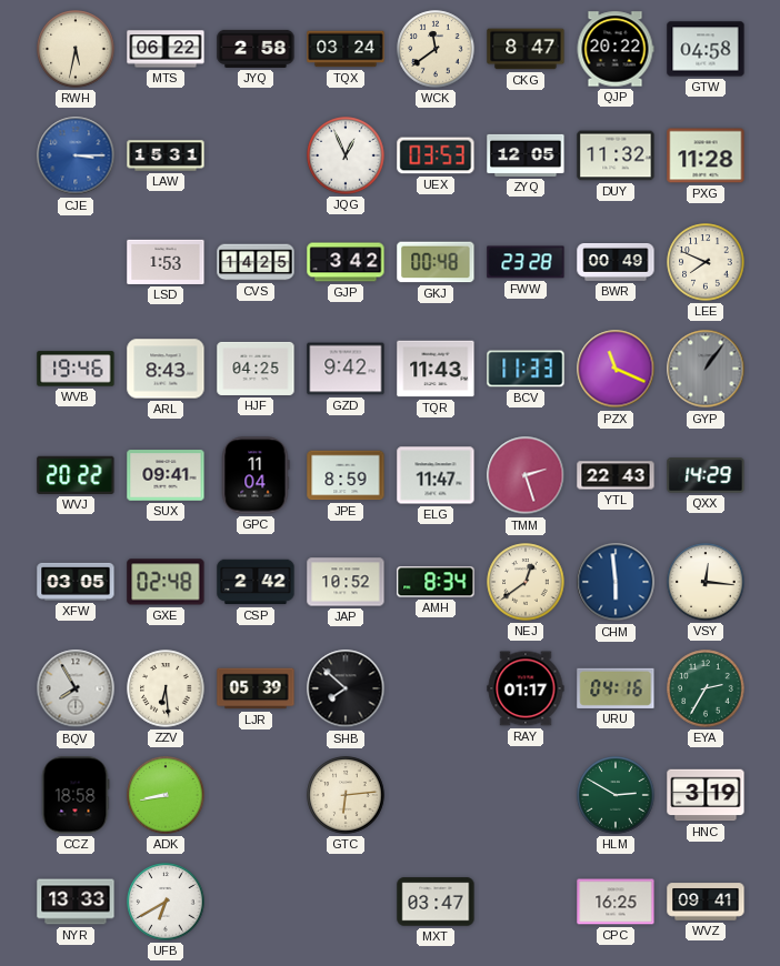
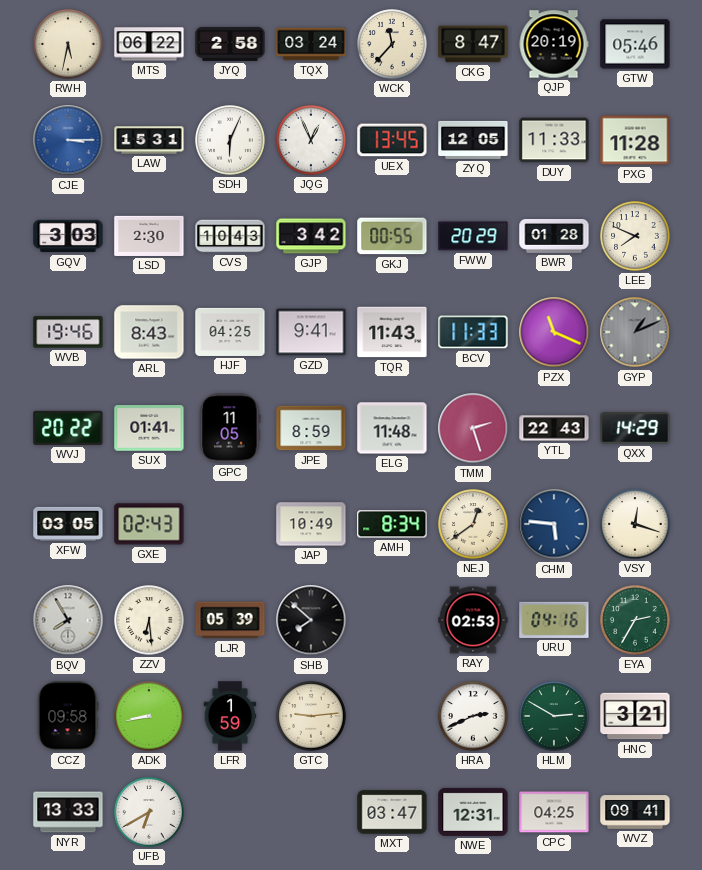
WCK: 11:39 -> 11:37 (392, 44)
QJP: 20:22 -> 20:19 (554, 44)
GTW: 04:58 -> 05:46 (635, 44)
SDH: none -> 6:04 (230, 140)
UEX: 03:53 -> 13:45 (392, 140)
DUY: 11:32 -> 11:33 (554, 140)
GQV: none -> 3:03 (68, 236)
LSD: 1:53 -> 2:30 (149, 236)
CVS: 14:25 -> 10:43 (230, 236)
GKJ: 00:48 -> 00:55 (392, 236)
FWW: 23:28 -> 20:29 (473, 236)
BWR: 00:49 -> 01:28 (554, 237)
GZD: 9:42 -> 9:41 (311, 332)
GYP: 1:06 -> 1:11 (635, 332)
SUX: 09:41 -> 01:41 (149, 428)
GPC: 11:04 -> 11:05 (230, 428)
ELG: 11:47 -> 11:48 (392, 428)
GXE: 02:48 -> 02:43 (149, 524)
CSP: 2:42 -> none (256, 582)
JAP: 10:52 -> 10:49 (311, 524)
CHM: 5:59 -> 5:46 (554, 524)
VSY: 12:16 -> 12:18 (635, 524)
RAY: 01:17 -> 02:53 (473, 620)
CCZ: 18:58 -> 09:58 (68, 716)
LFR: none -> 1:59 (230, 716)
GTC: 6:14 -> 9:14 (311, 716)
HRA: none -> 2:41 (473, 716)
HNC: 3:19 -> 3:21 (635, 716)
NWE: none -> 12:31 (473, 812)
CPC: 16:25 -> 04:25 (554, 812)
